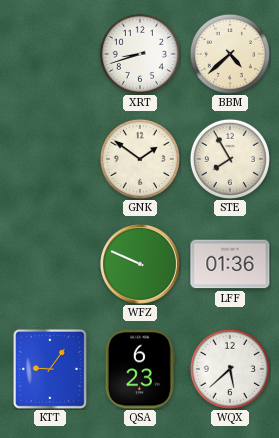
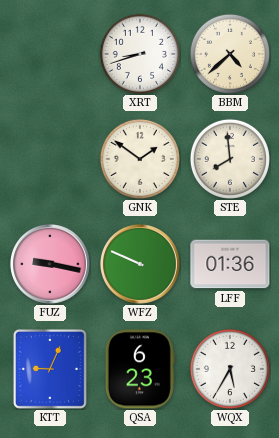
STE: 7:55 -> 7:59 (230, 159)
FUZ: none -> 9:17 (51, 265)
KTT: 9:06 -> 9:04 (50, 369)
WQX: 5:38 -> 5:35 (230, 369)
